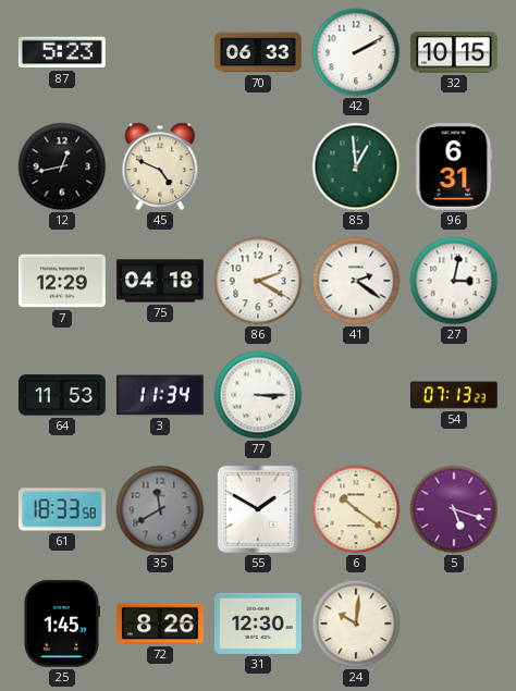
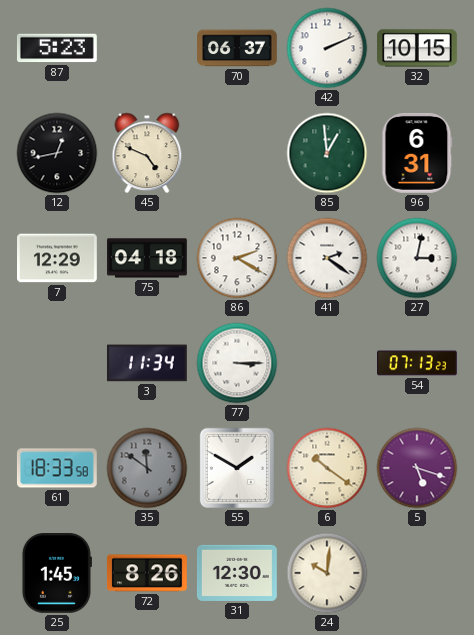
70: 06:33 -> 06:37 (238, 48)
42: 2:10 -> 2:11 (327, 48)
64: 11:53 -> none (63, 395)
35: 11:40 -> 11:51 (147, 468)
